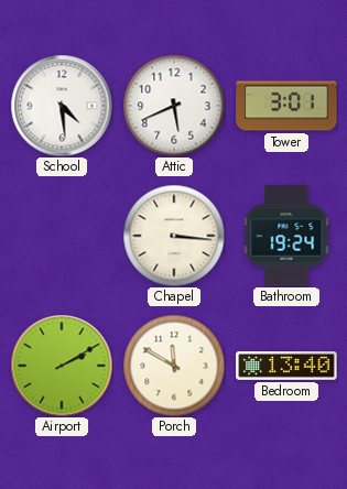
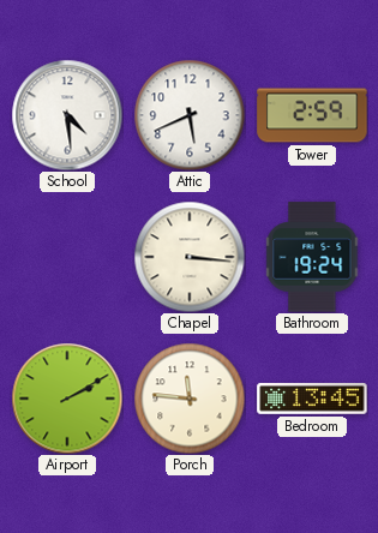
Tower: 3:01 -> 2:59 (312, 115)
Porch: 11:50 -> 11:46 (190, 399)
Bedroom: 13:40 -> 13:45 (312, 399)
